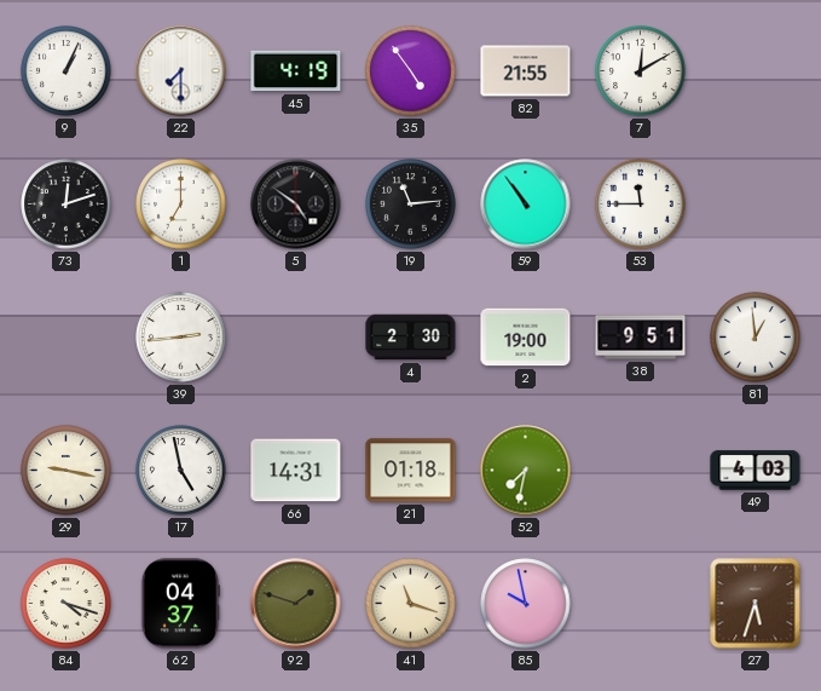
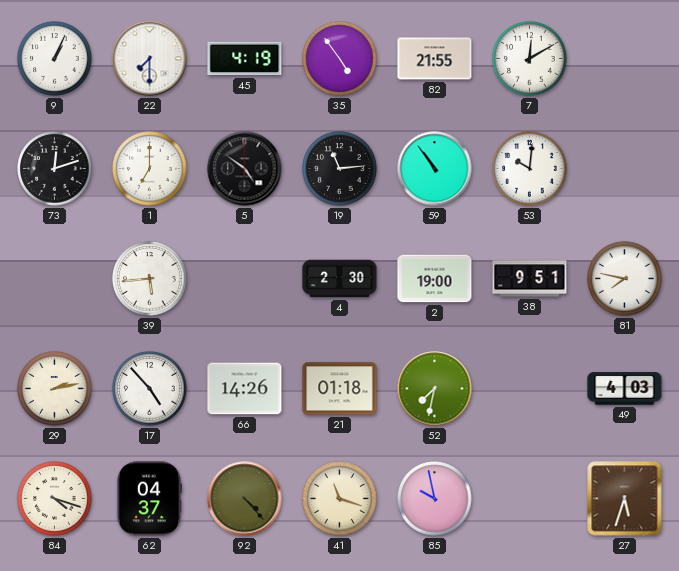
53: 11:45 -> 10:01 (530, 169)
39: 2:44 -> 5:44 (150, 279)
81: 12:59 -> 7:47 (625, 279)
29: 9:17 -> 2:13 (55, 389)
17: 4:58 -> 4:53 (150, 389)
66: 14:31 -> 14:26 (245, 389)
92: 1:48 -> 4:23 (245, 499)
